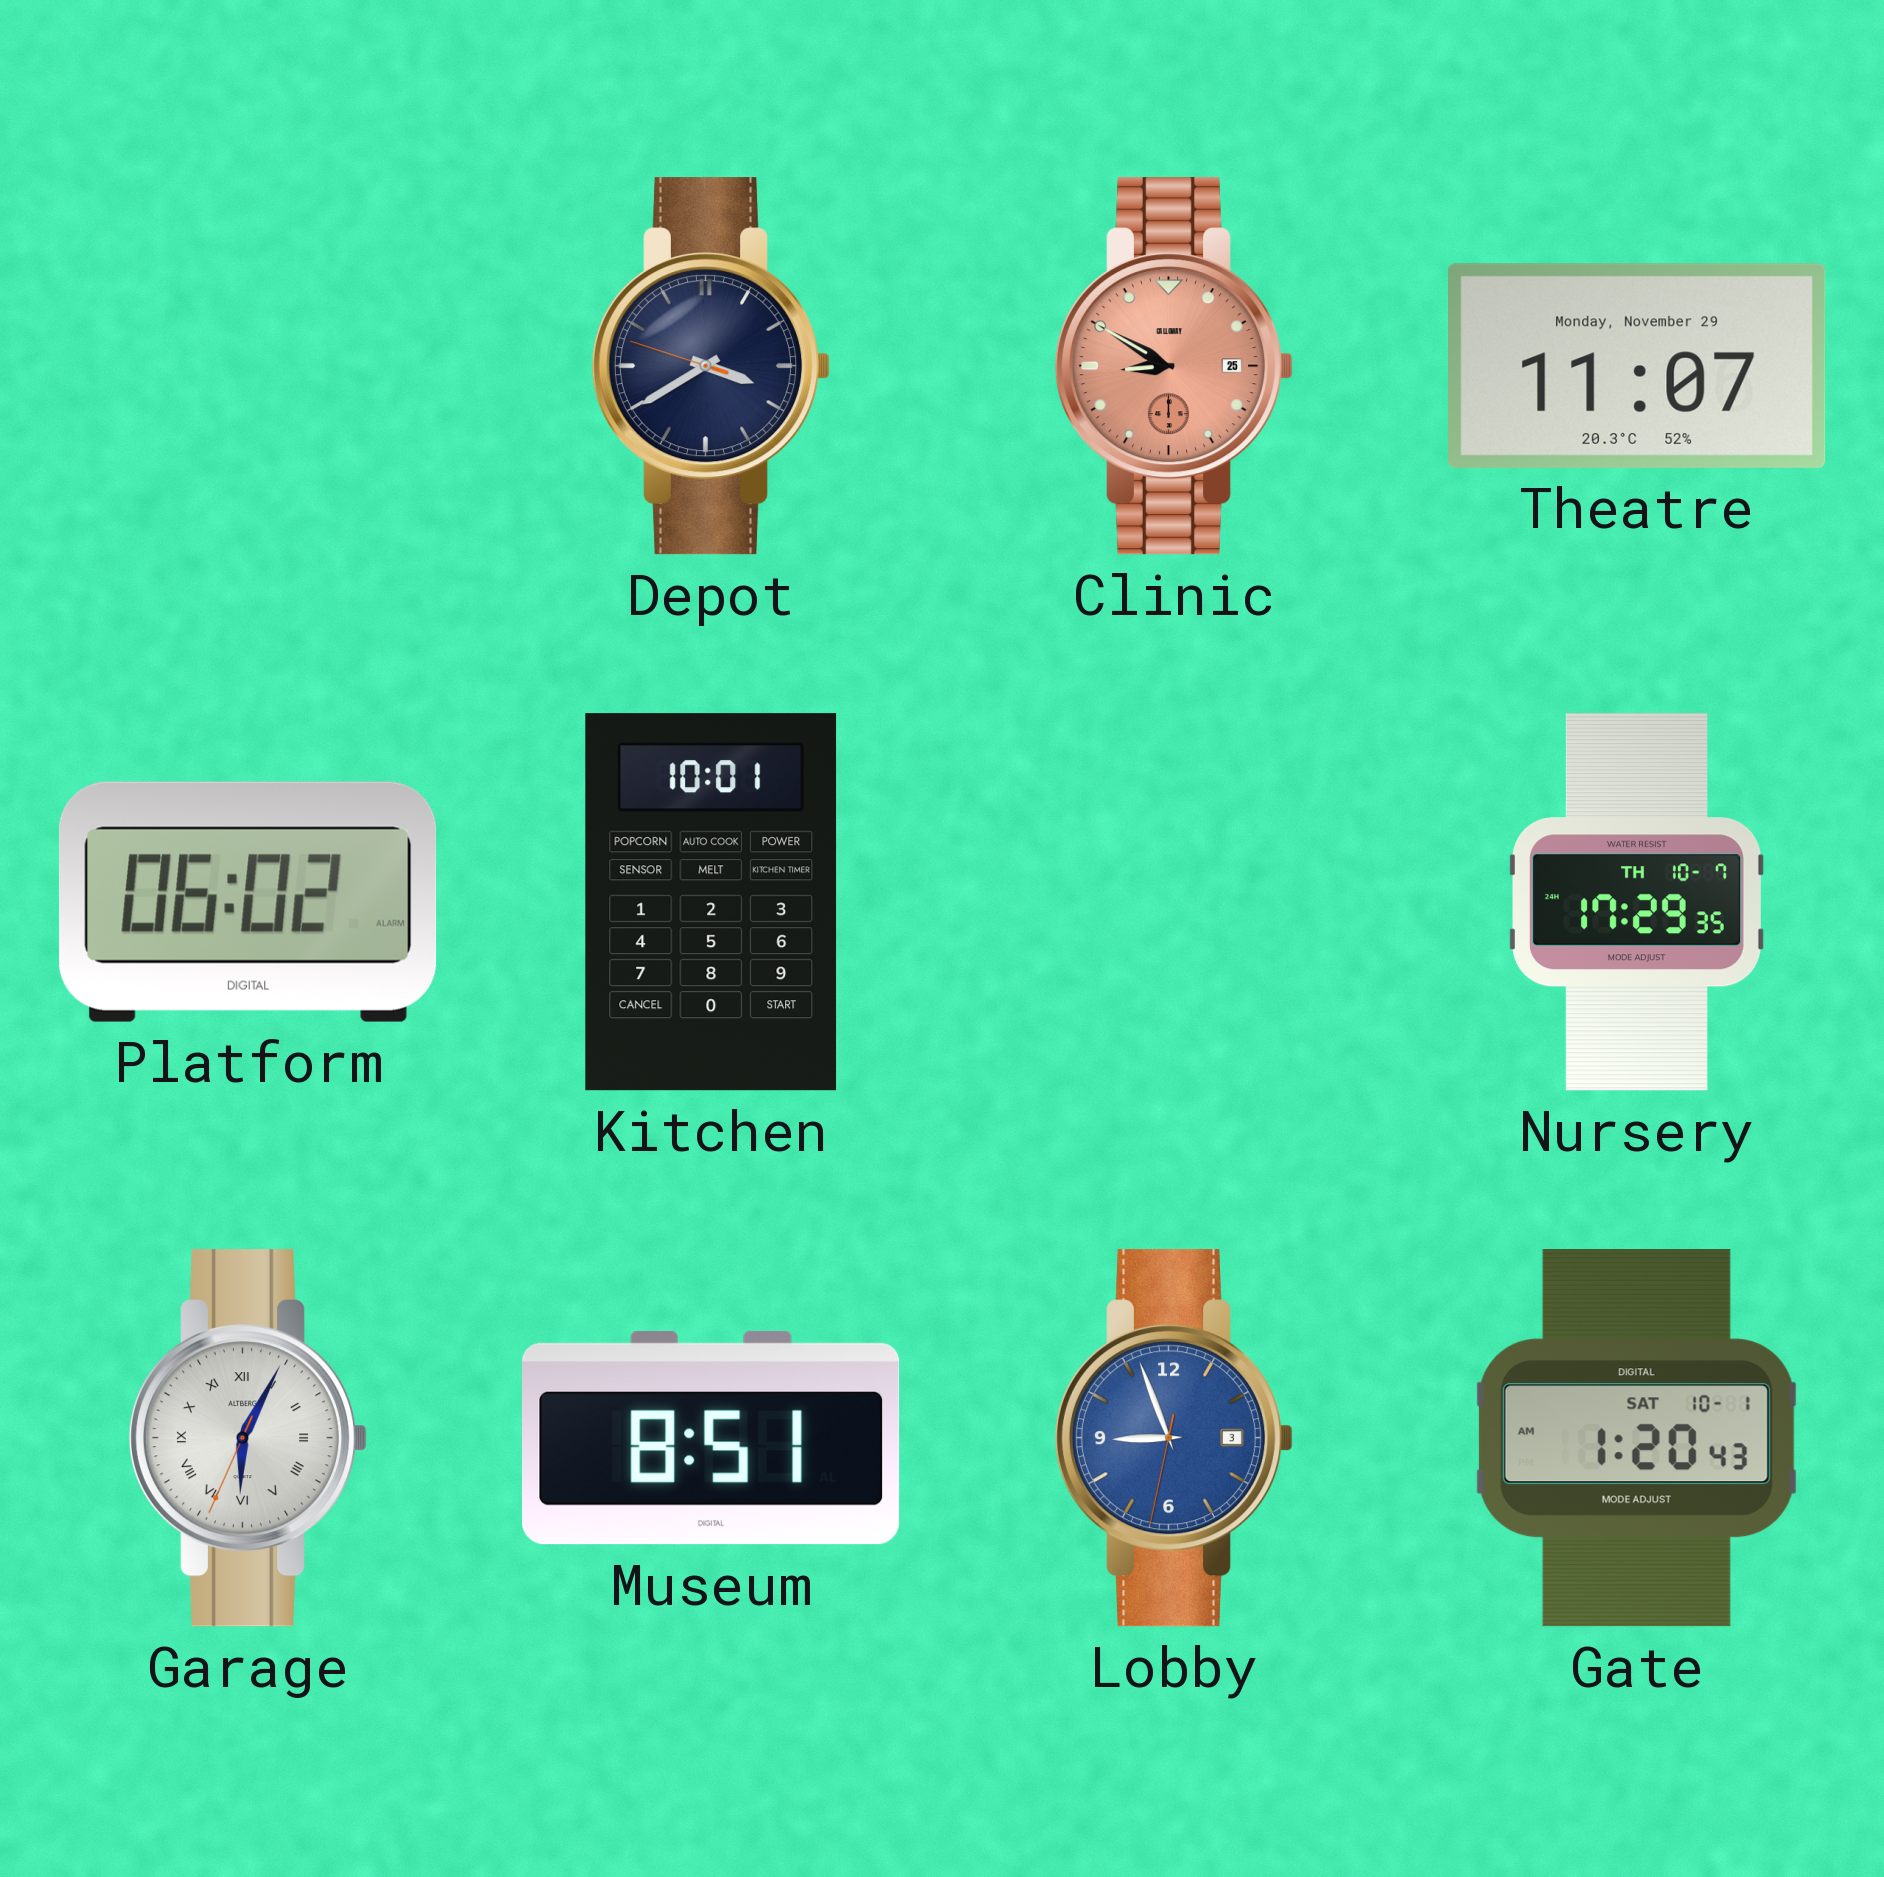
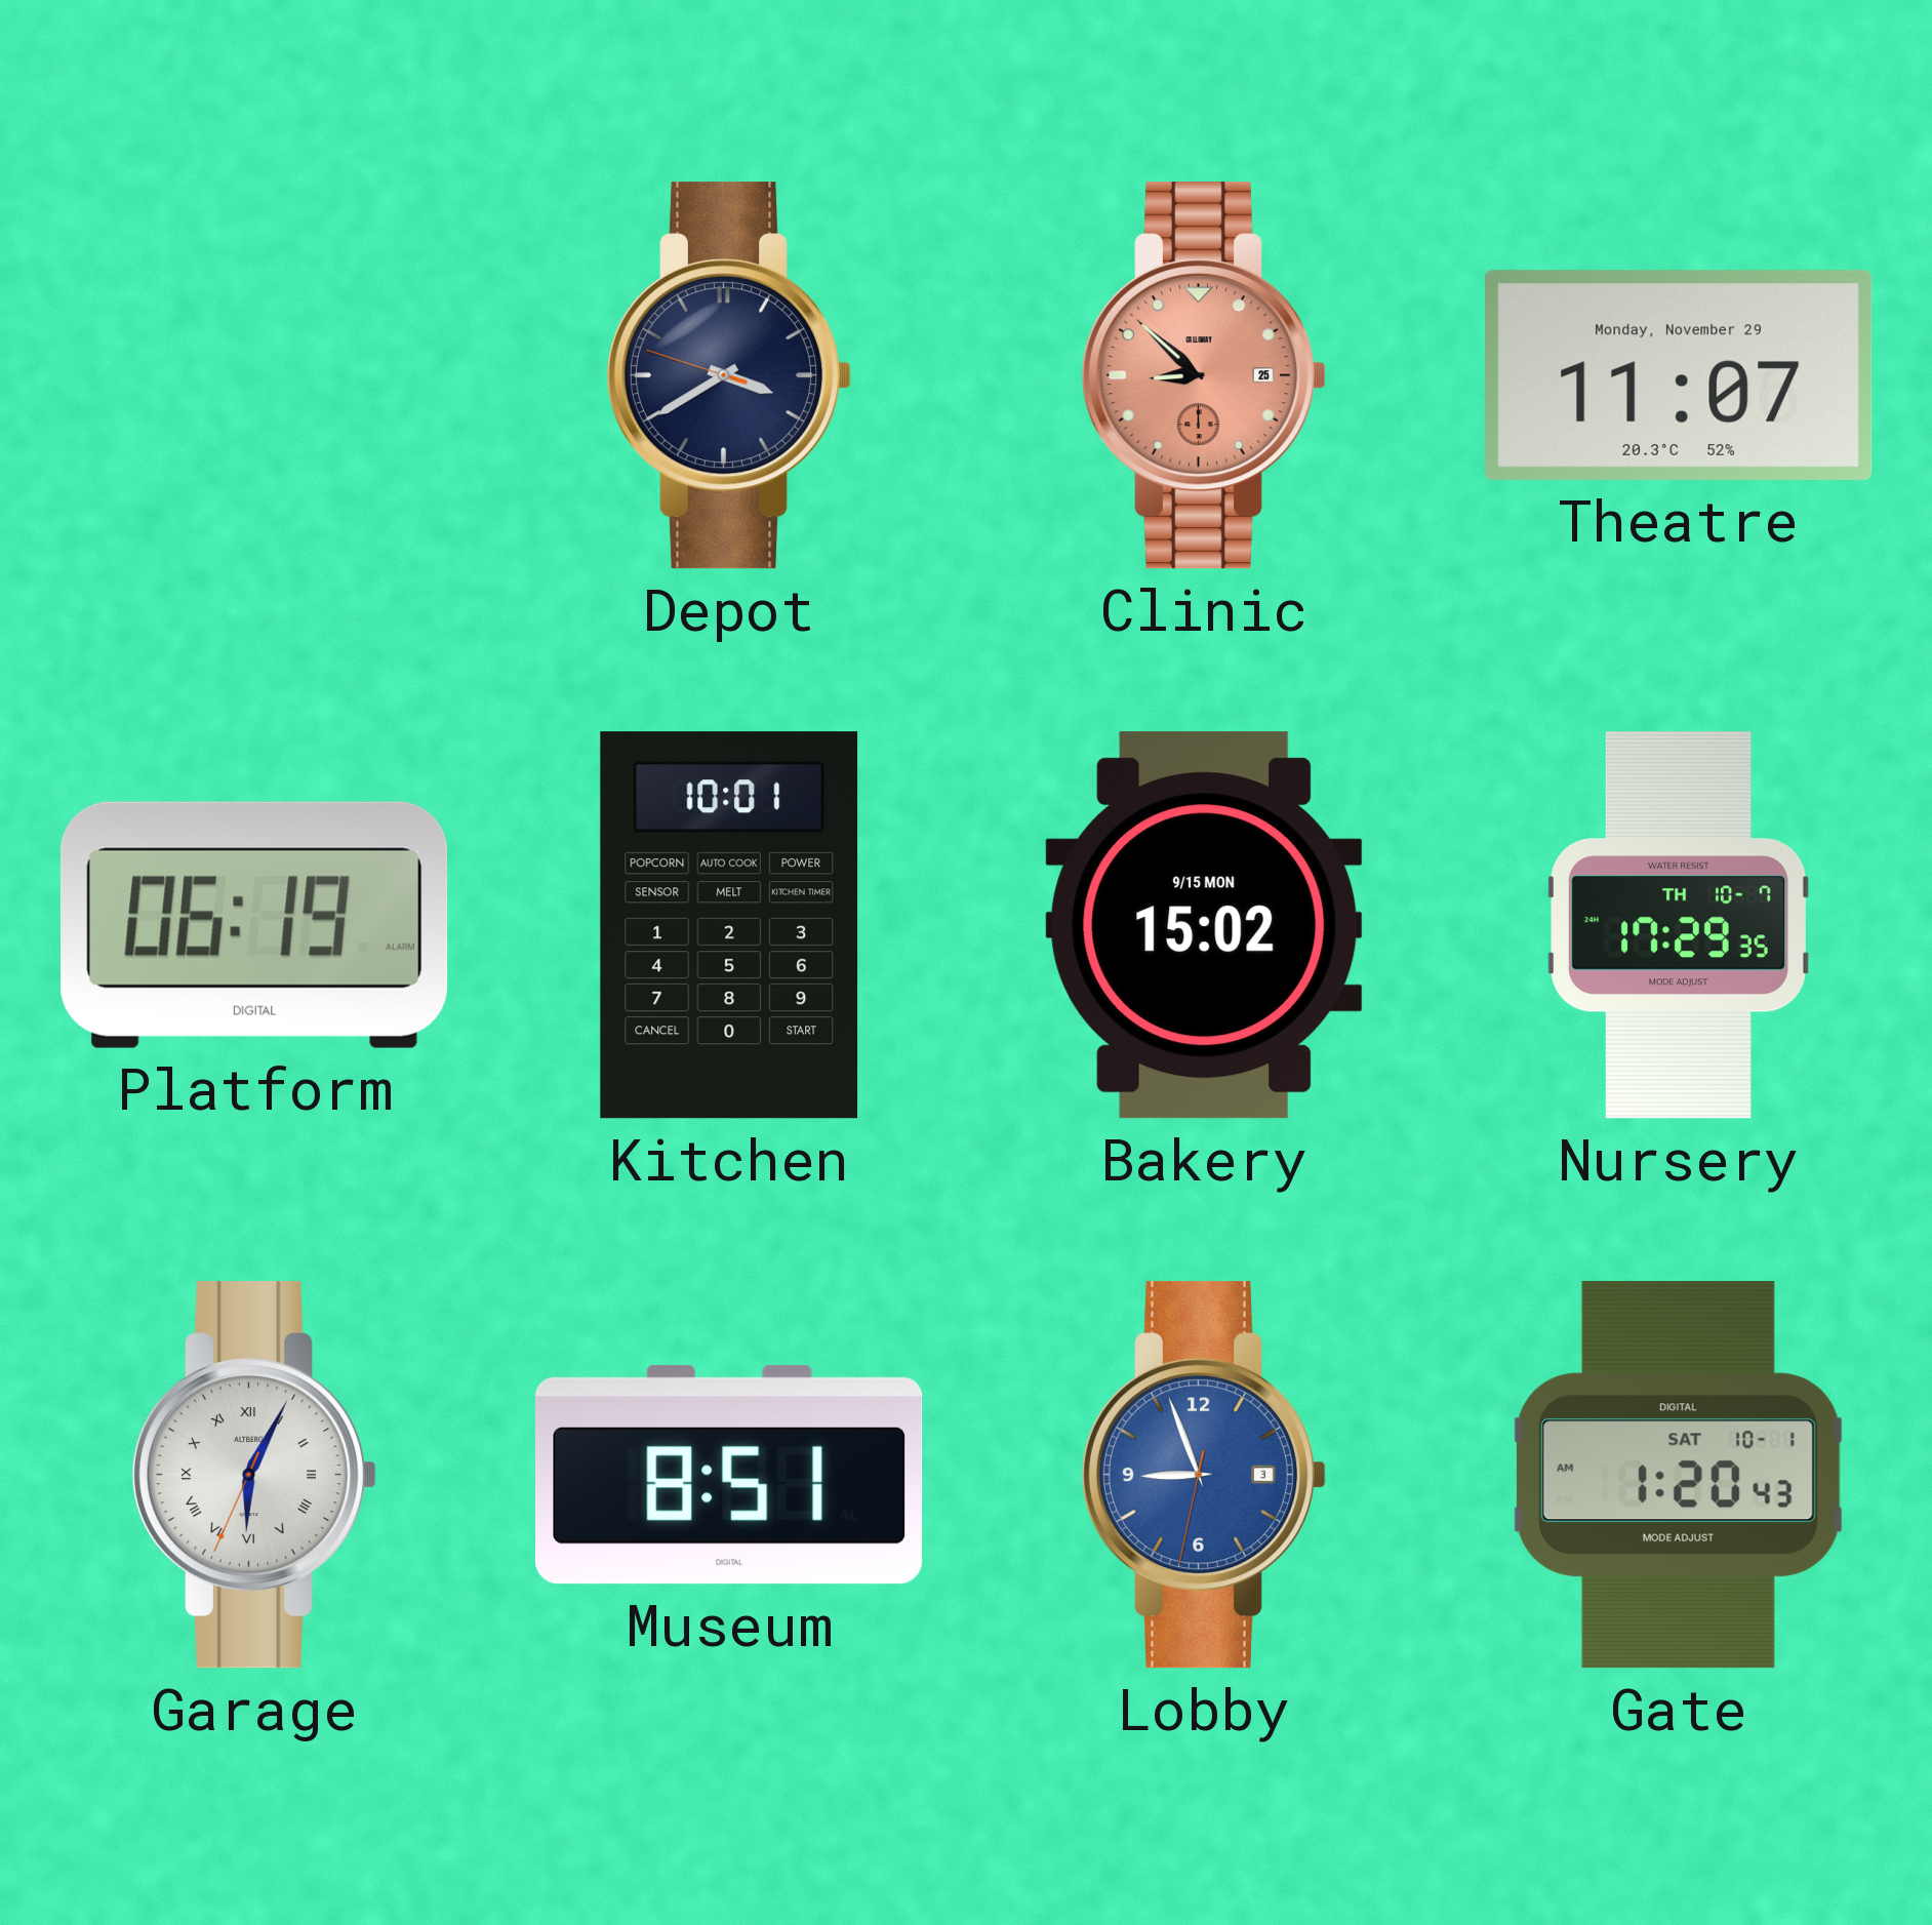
Clinic: 8:50 -> 8:52 (1203, 375)
Platform: 06:02 -> 06:19 (254, 925)
Bakery: none -> 15:02 (1204, 925)
